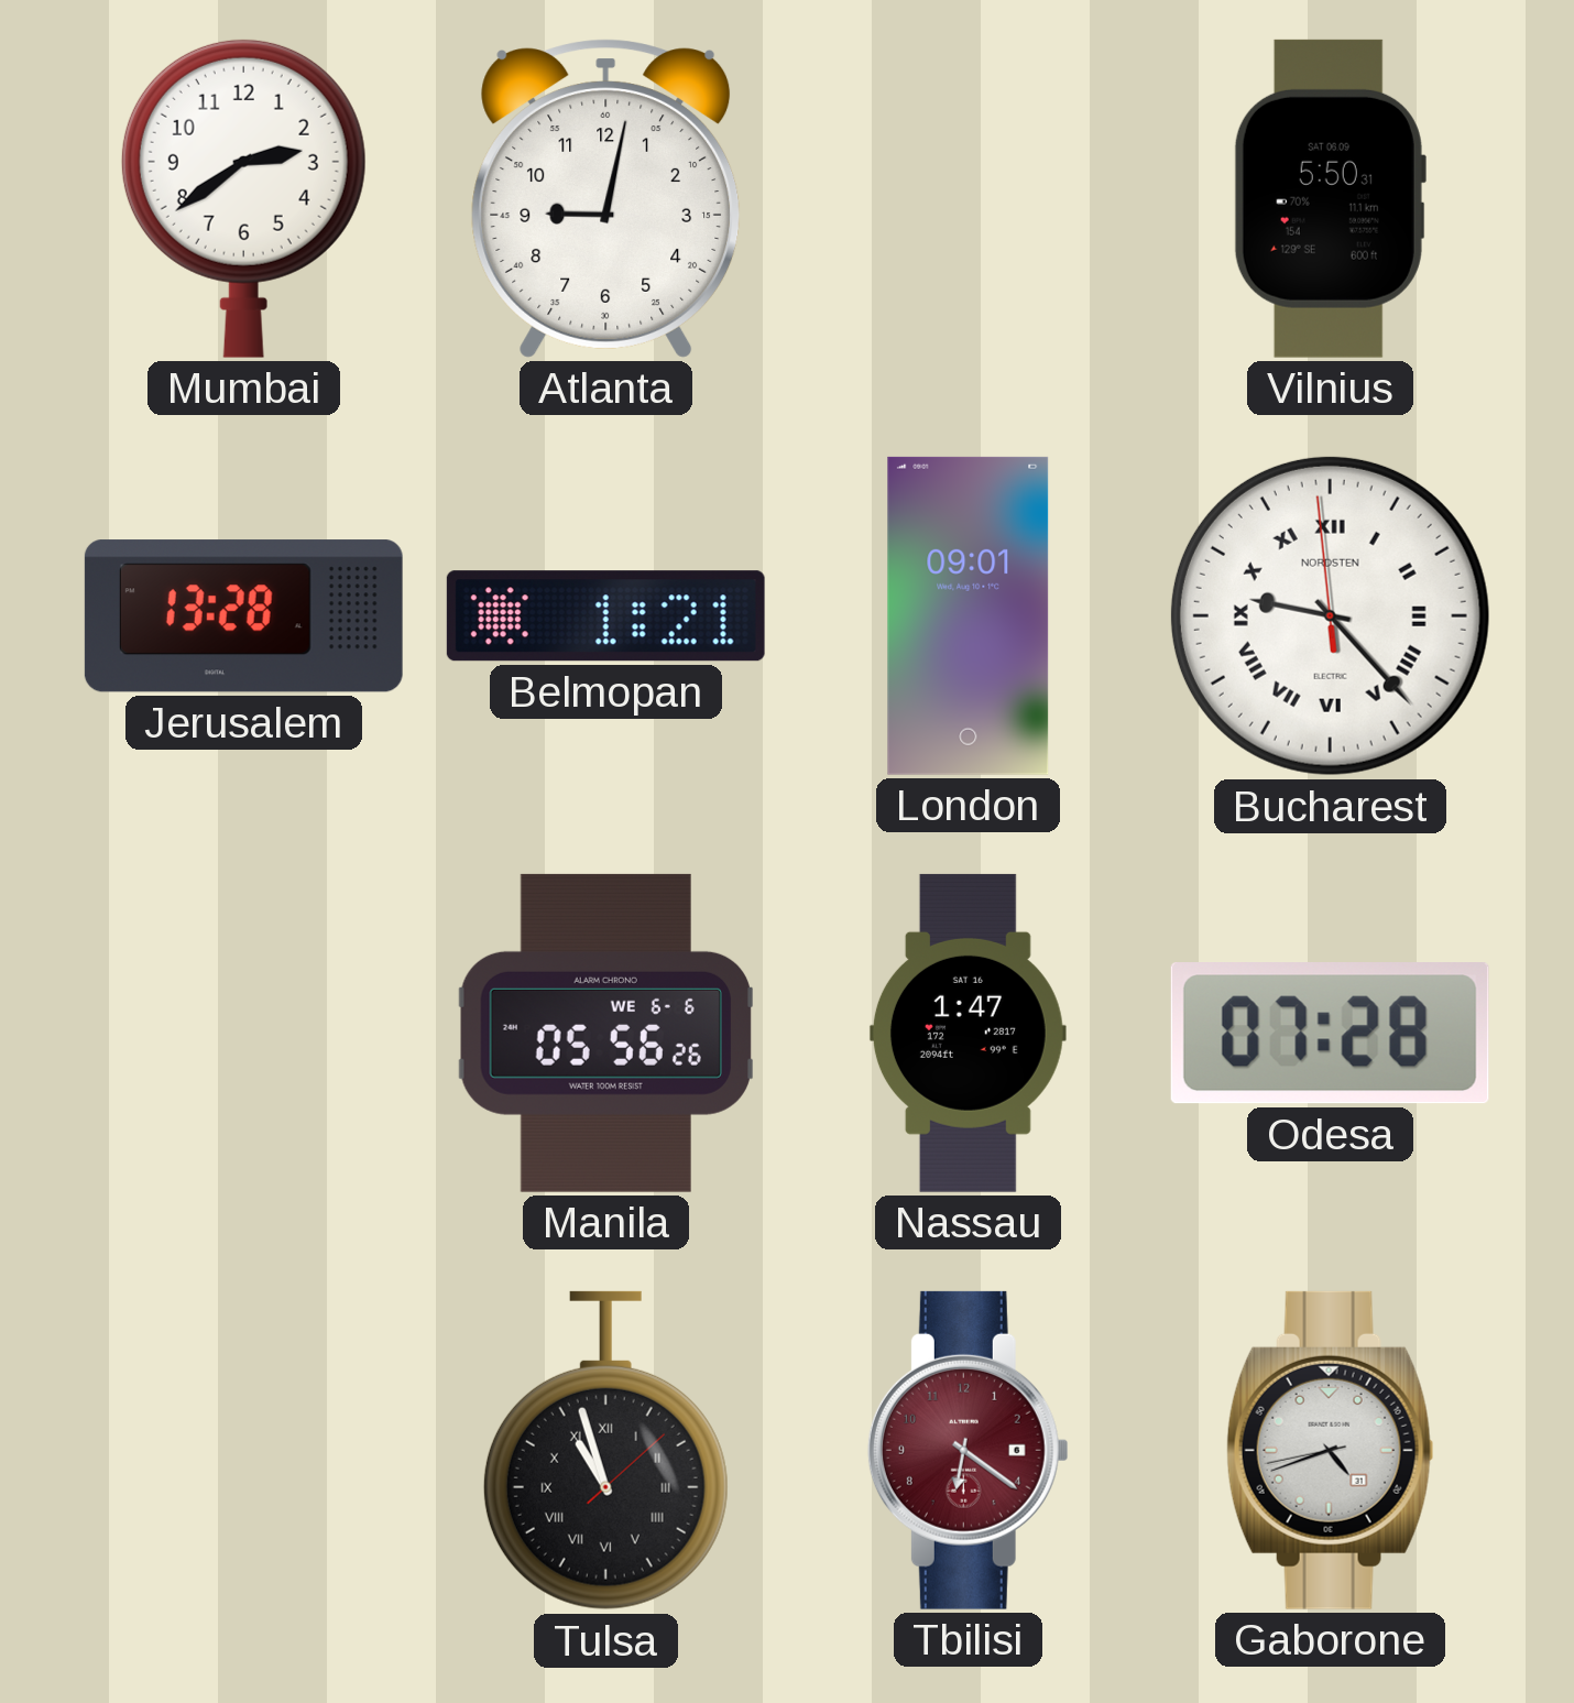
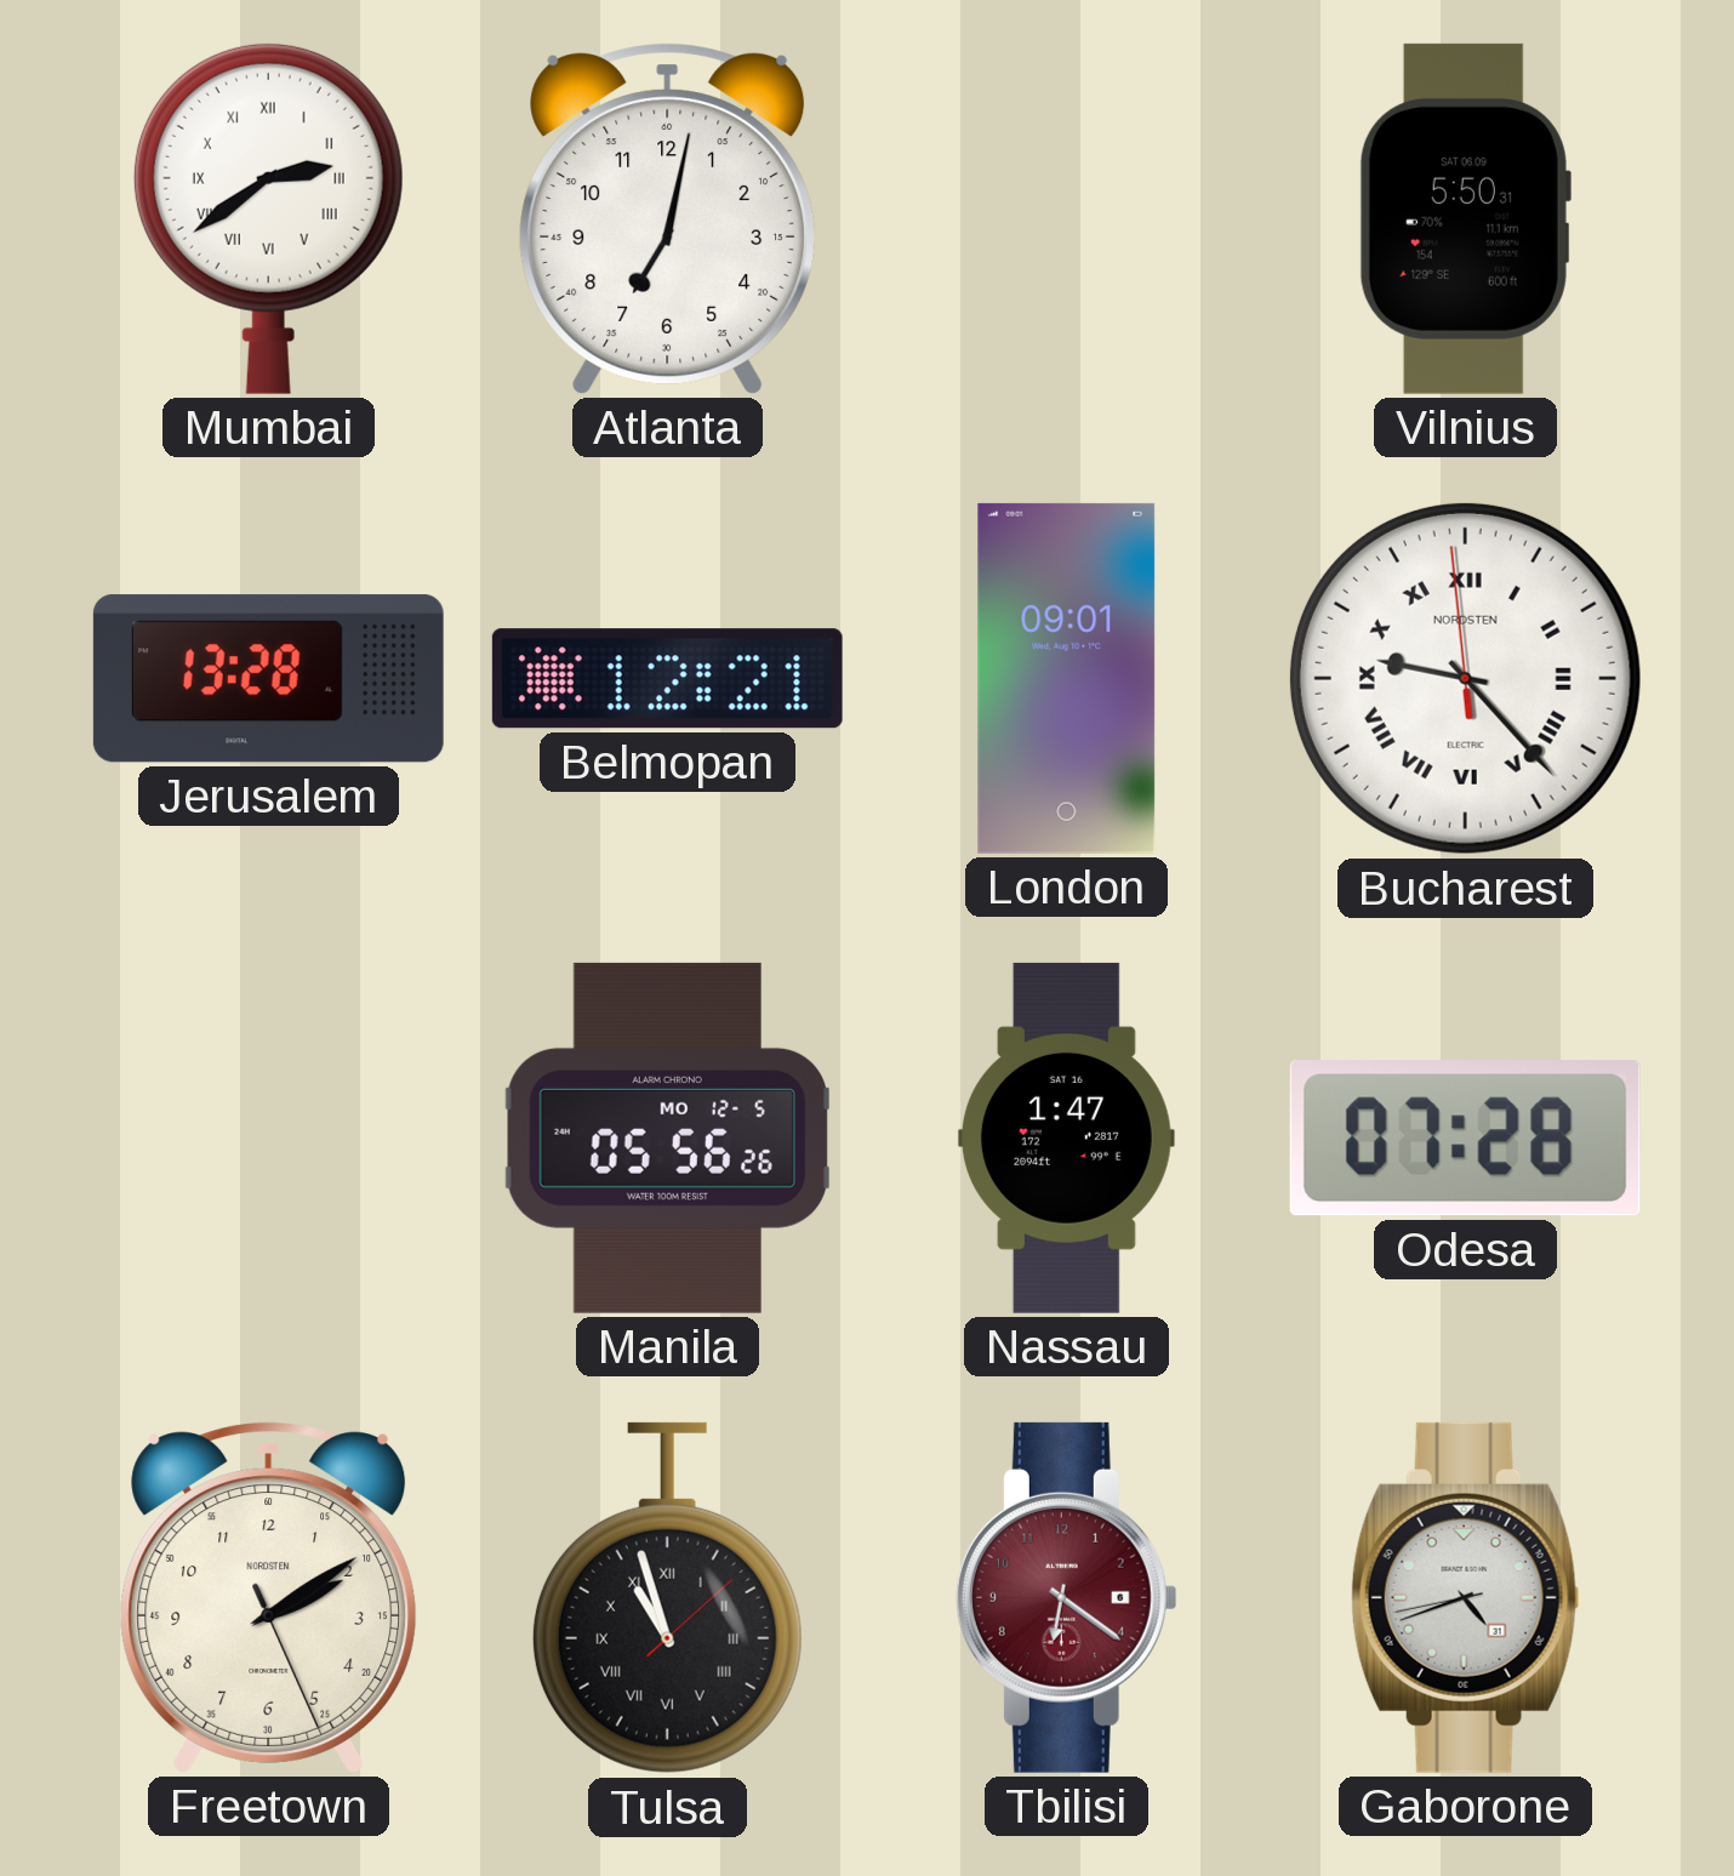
Mumbai numerals: Arabic -> Roman (268, 218)
Atlanta: 9:02 -> 7:02 (668, 218)
Belmopan: 1:21 -> 12:21 (667, 679)
Manila date: WE 6-6 -> MO 12-5 (667, 1137)
Freetown: none -> 2:09 (269, 1597)
